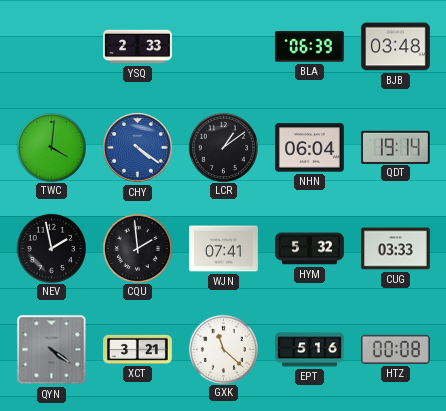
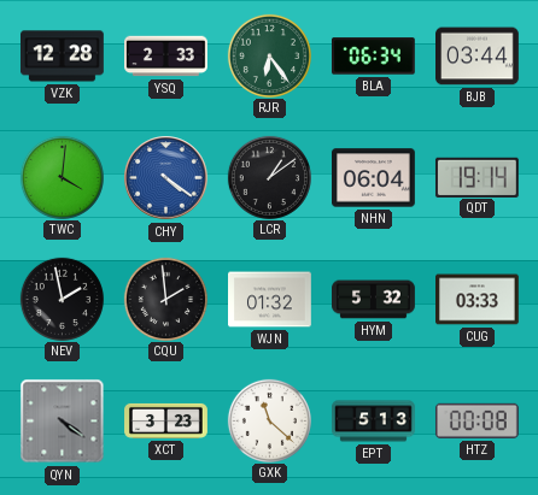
VZK: none -> 12:28 (63, 57)
RJR: none -> 6:24 (269, 55)
BLA: 06:39 -> 06:34 (373, 57)
BJB: 03:48 -> 03:44 (478, 57)
WJN: 07:41 -> 01:32 (270, 300)
XCT: 3:21 -> 3:23 (166, 420)
EPT: 5:16 -> 5:13 (374, 422)
